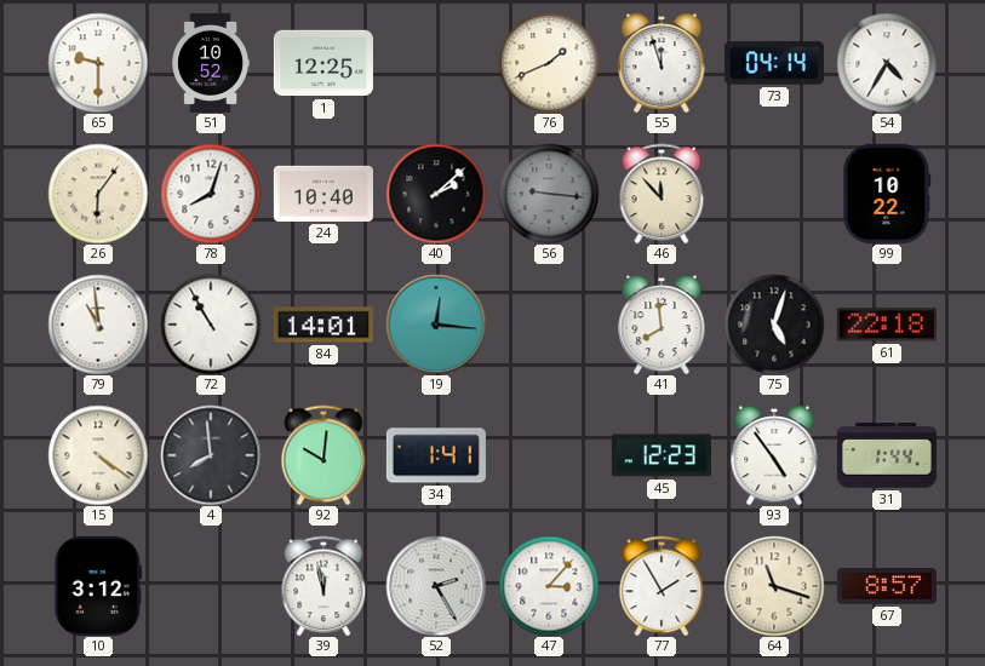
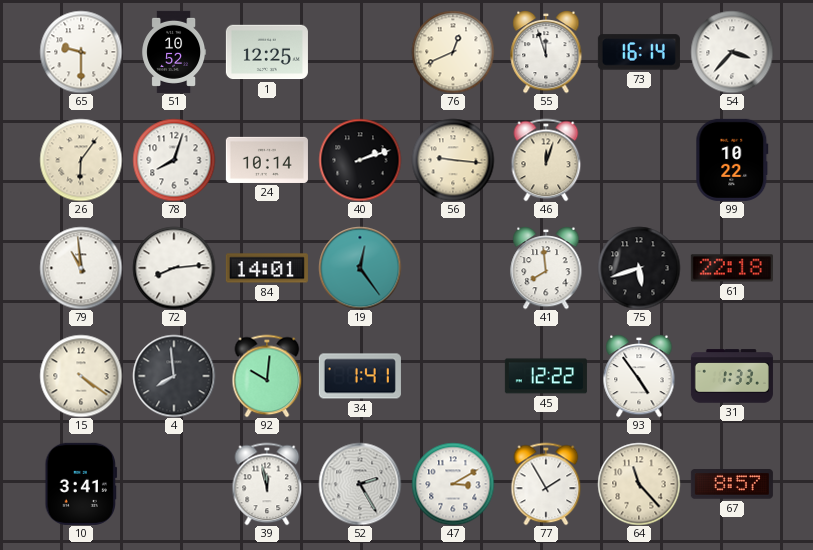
76: 1:41 -> 12:41 (453, 52)
73: 04:14 -> 16:14 (639, 52)
54: 4:35 -> 3:37 (732, 52)
24: 10:40 -> 10:14 (267, 160)
40: 2:08 -> 2:12 (360, 160)
56 dial: grey -> cream (453, 160)
46: 11:53 -> 12:03 (546, 160)
72: 10:55 -> 8:14 (174, 268)
19: 12:16 -> 12:24 (360, 268)
75: 5:03 -> 5:42 (639, 268)
45: 12:23 -> 12:22 (546, 376)
31: 1:44 -> 1:33 (732, 376)
10: 3:12 -> 3:41 (81, 484)
47: 3:07 -> 3:10 (453, 484)
64: 11:18 -> 11:23 (639, 484)
